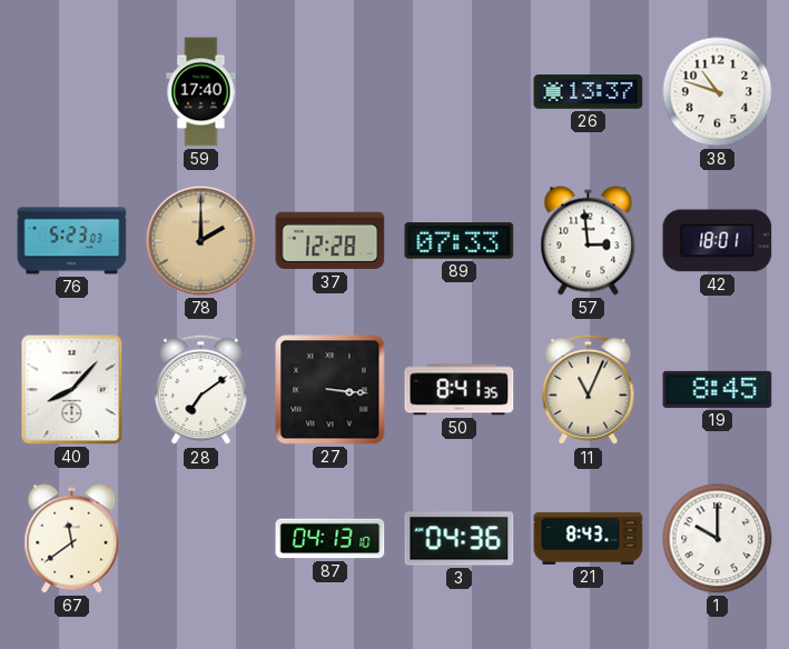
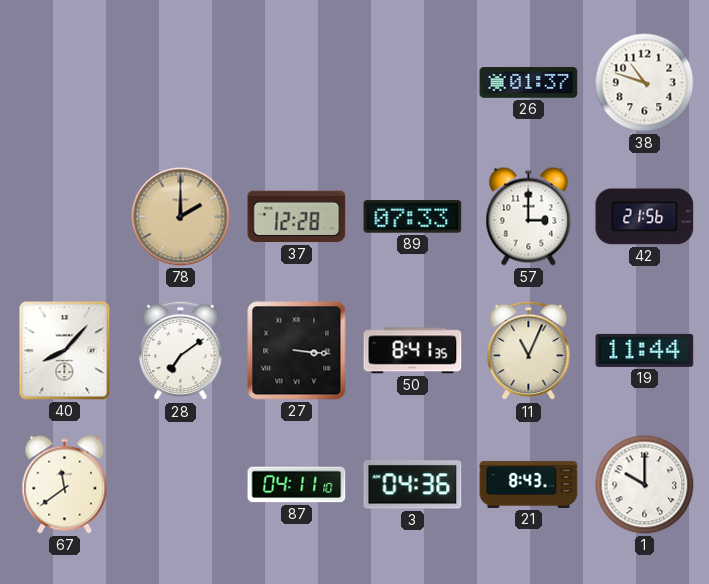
59: 17:40 -> none (201, 92)
26: 13:37 -> 01:37 (529, 83)
76: 5:23 -> none (72, 241)
57: 2:59 -> 3:00 (529, 217)
42: 18:01 -> 21:56 (645, 217)
19: 8:45 -> 11:44 (645, 350)
87: 04:13 -> 04:11 (297, 485)
